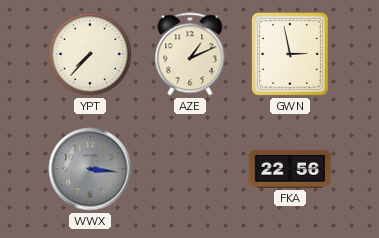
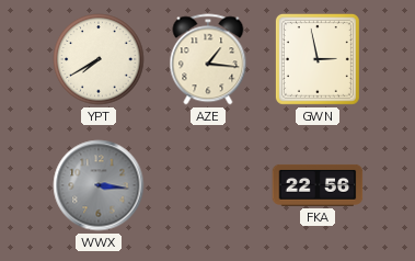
YPT: 7:37 -> 7:40 (99, 59)
AZE: 1:11 -> 1:16 (208, 59)
